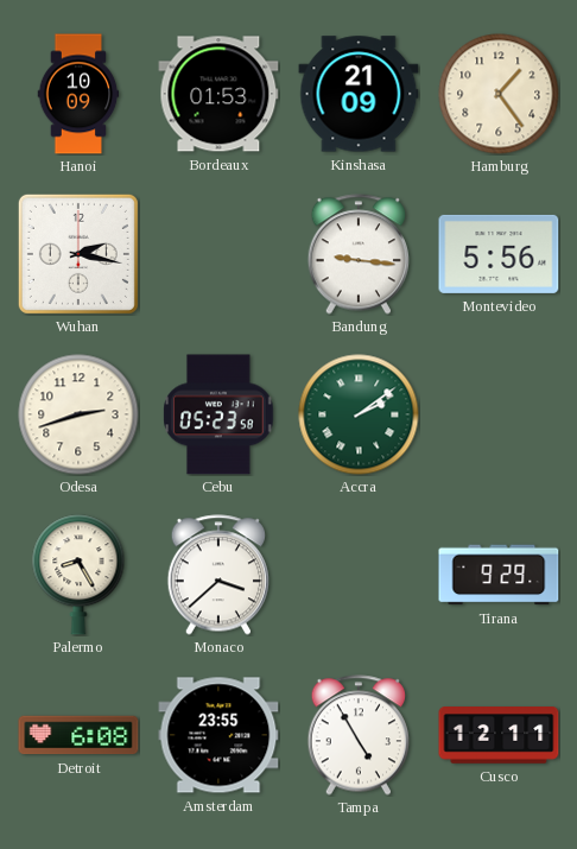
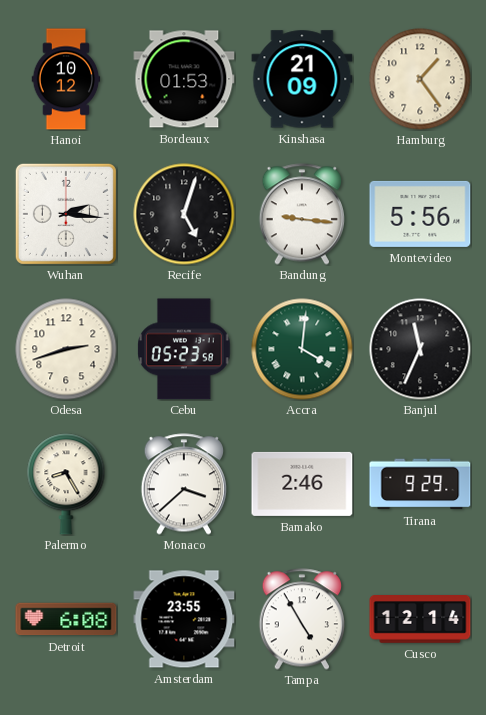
Hanoi: 10:09 -> 10:12 (66, 79)
Wuhan: 2:17 -> 2:16 (66, 214)
Recife: none -> 5:03 (184, 214)
Accra: 2:09 -> 4:01 (302, 349)
Banjul: none -> 11:34 (420, 349)
Bamako: none -> 2:46 (302, 484)
Cusco: 12:11 -> 12:14 (420, 619)
